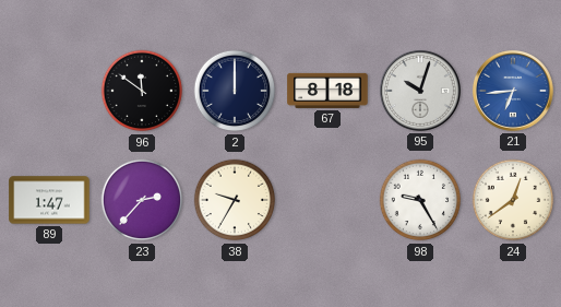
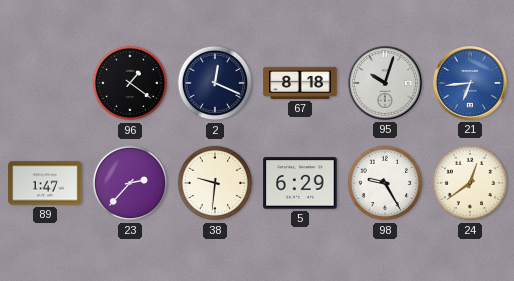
96: 11:51 -> 1:21 (130, 83)
2: 12:00 -> 12:19 (215, 83)
38: 9:35 -> 9:31 (215, 183)
5: none -> 6:29 (300, 183)
